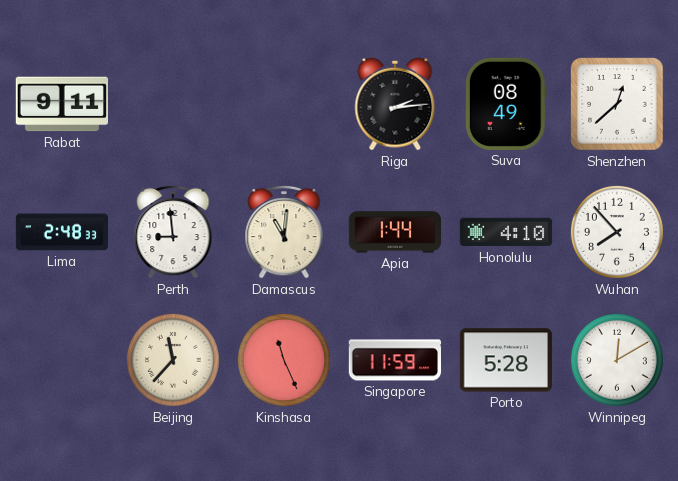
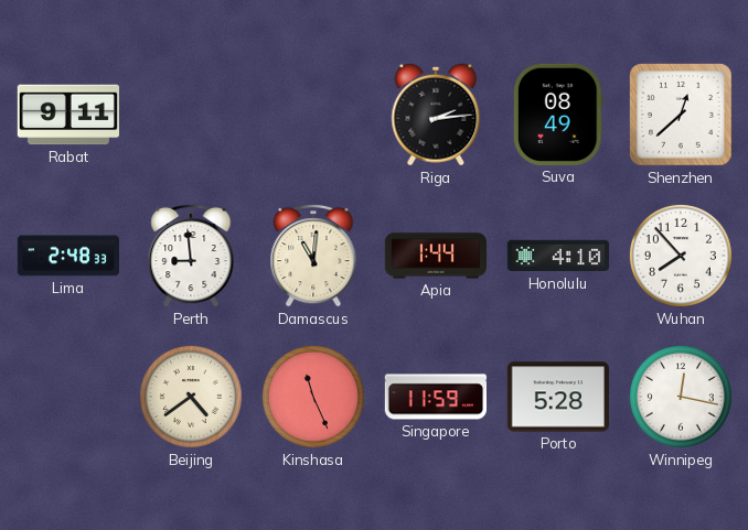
Beijing: 11:37 -> 4:39 (191, 397)
Winnipeg: 12:10 -> 12:17 (681, 397)
